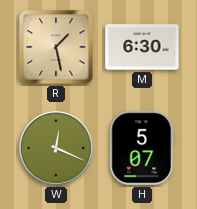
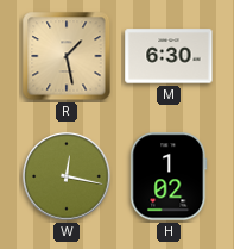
W: 12:19 -> 12:17 (67, 176)
H: 5:07 -> 1:02 (169, 176)
